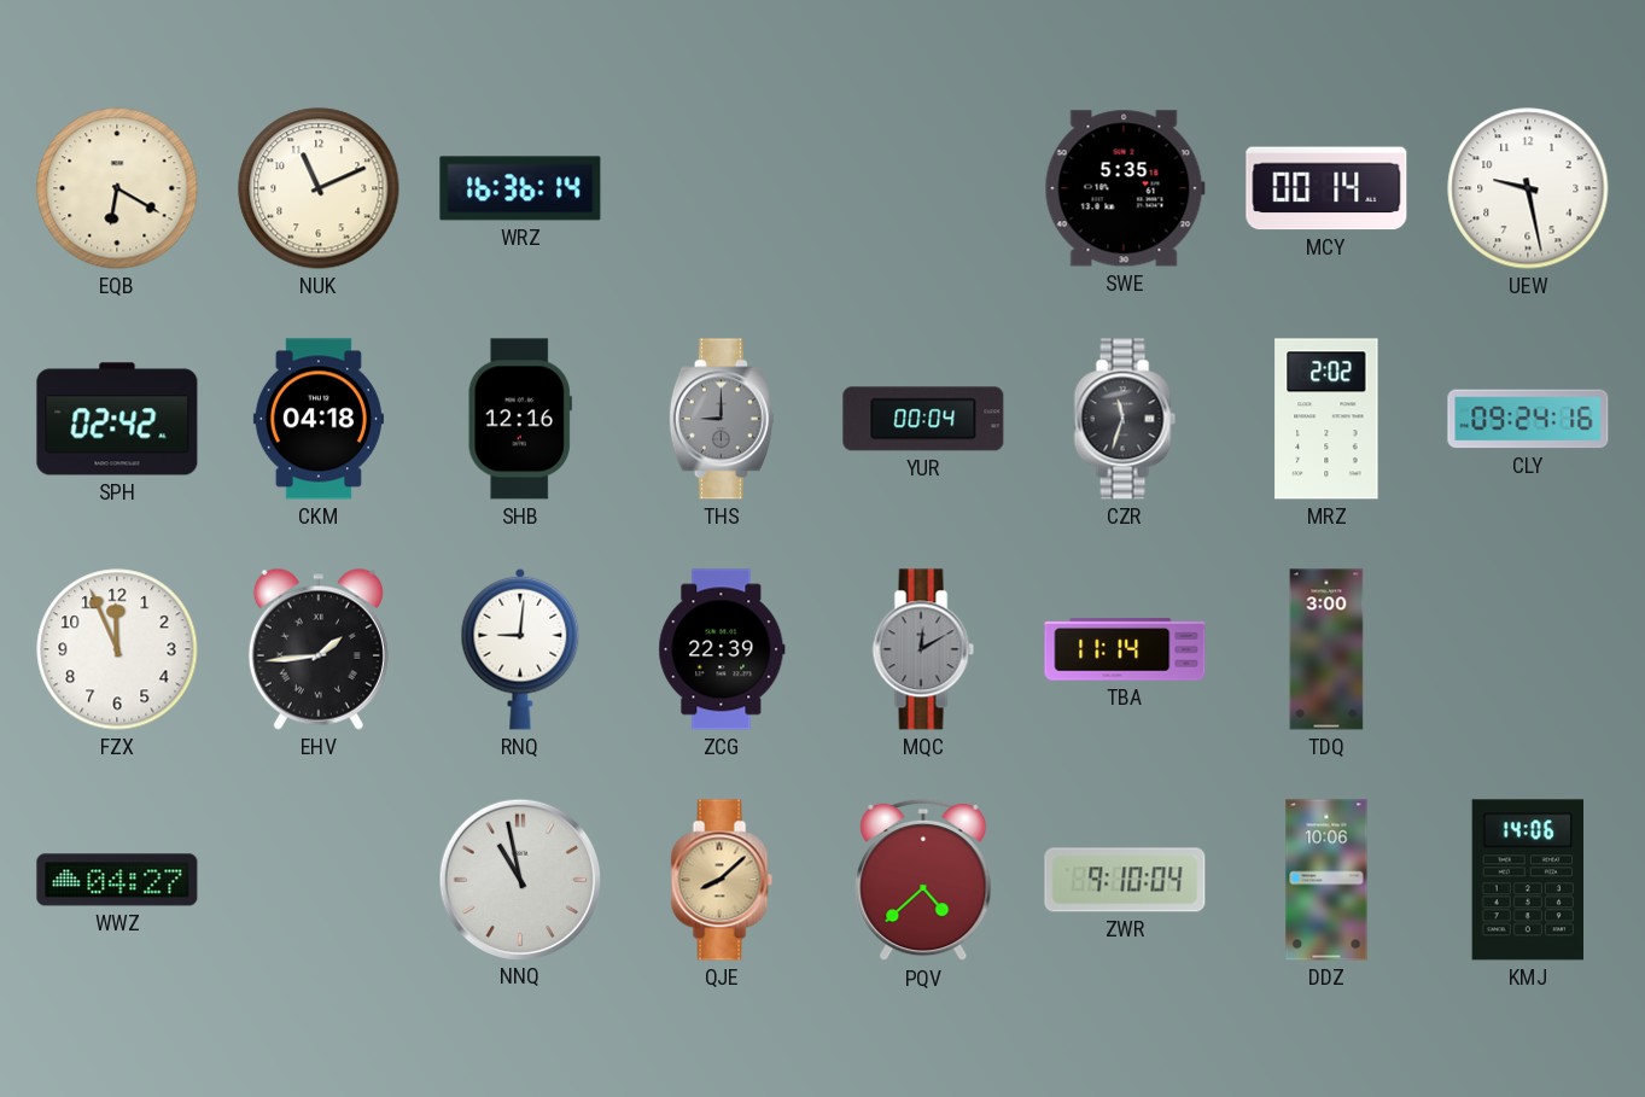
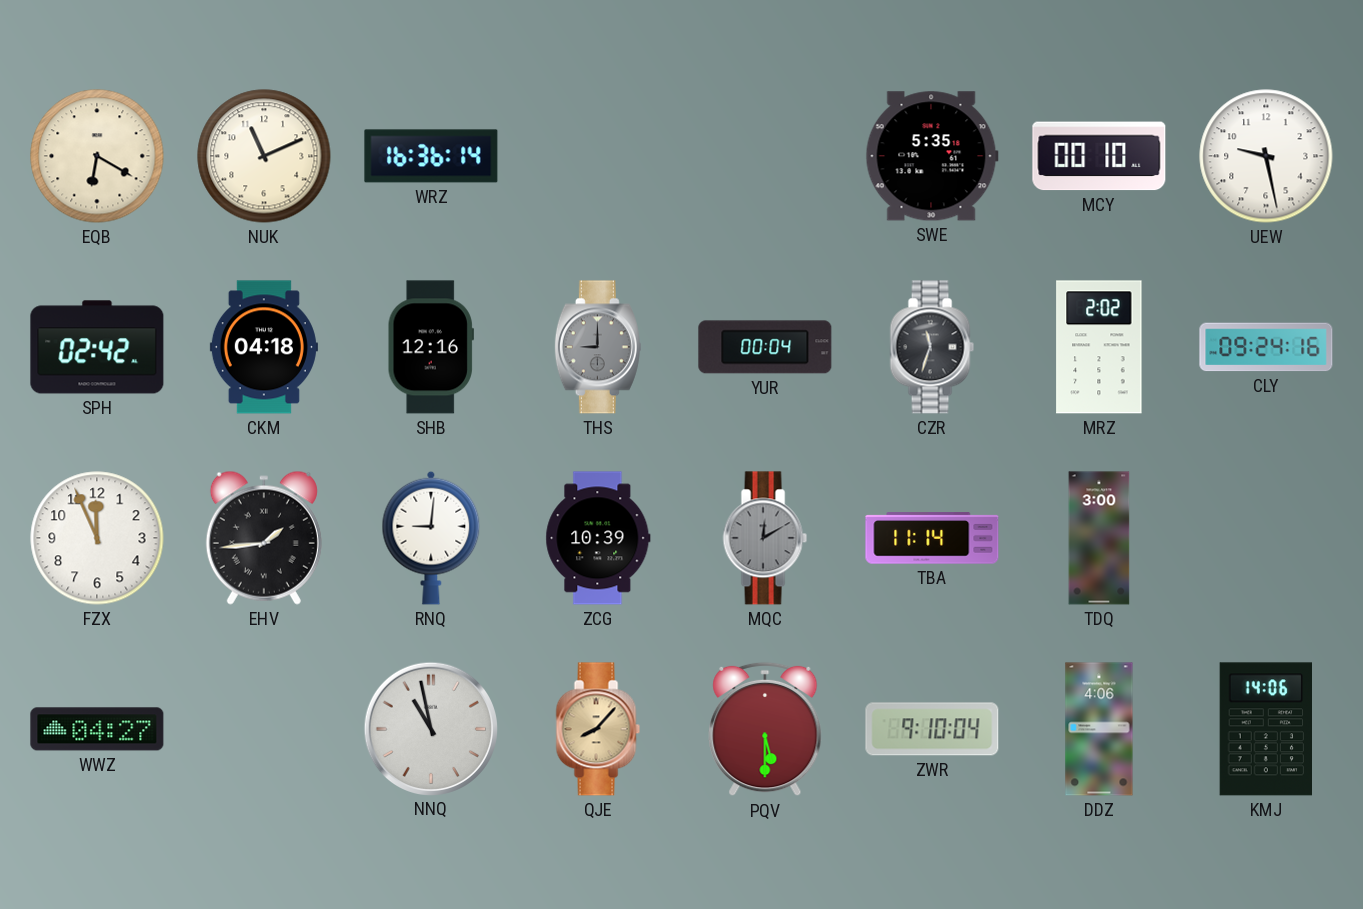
MCY: 00:14 -> 00:10 (1099, 156)
ZCG: 22:39 -> 10:39 (598, 538)
QJE: 8:08 -> 8:07 (598, 729)
PQV: 4:38 -> 5:30 (765, 729)
DDZ: 10:06 -> 4:06 (1099, 729)
